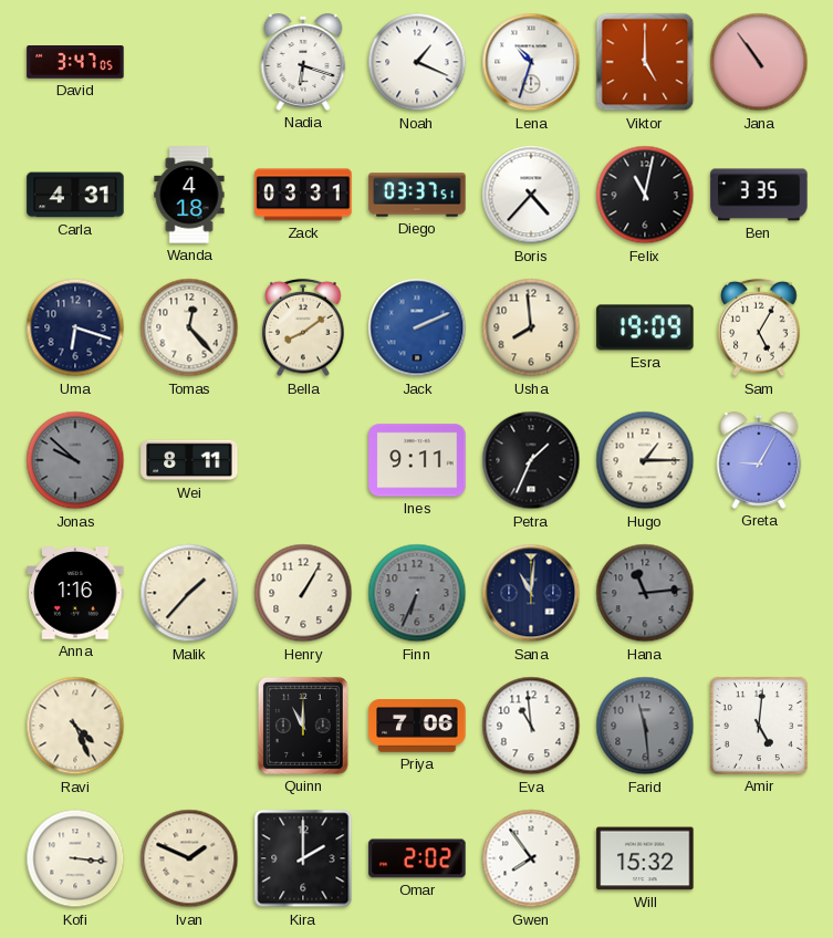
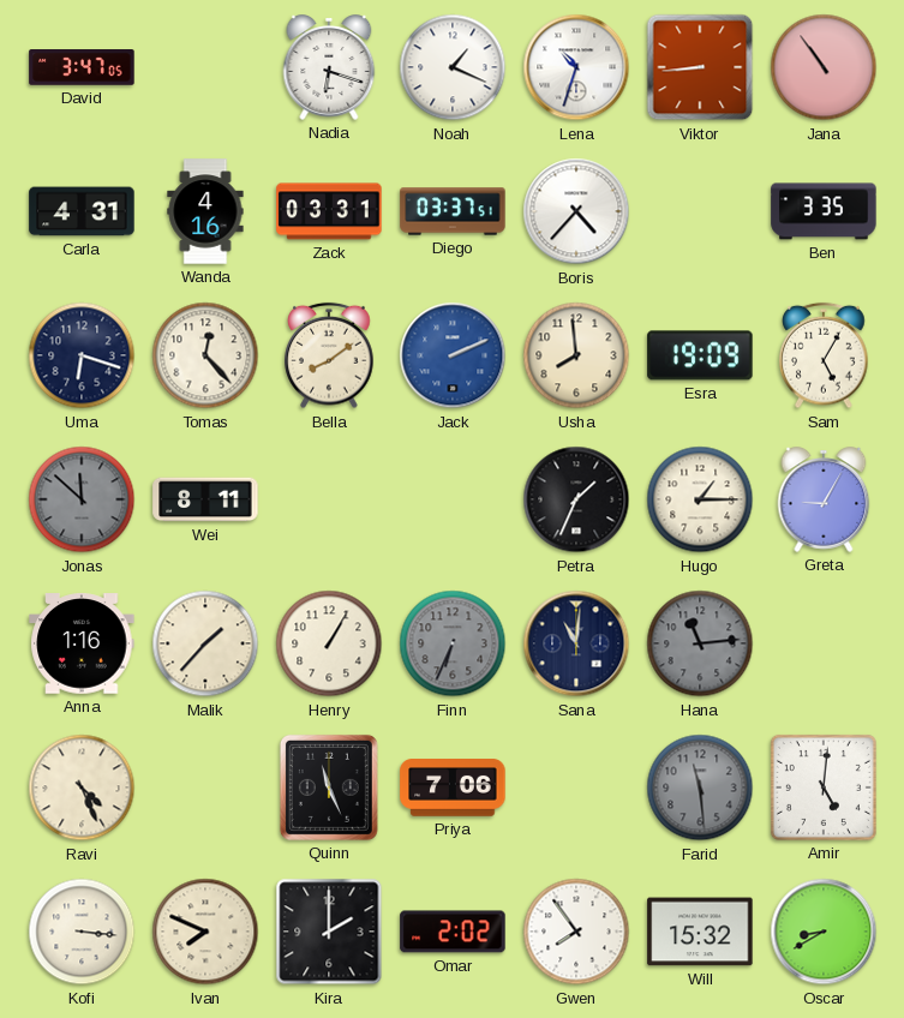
Viktor: 5:00 -> 8:44 (700, 67)
Wanda: 4:18 -> 4:16 (205, 211)
Felix: 11:02 -> none (645, 195)
Jonas: 9:52 -> 11:52 (82, 499)
Ines: 9:11 -> none (417, 460)
Quinn: 11:00 -> 11:26 (329, 788)
Eva: 10:59 -> none (531, 726)
Ivan: 1:49 -> 7:49 (205, 932)
Oscar: none -> 8:40 (824, 932)
